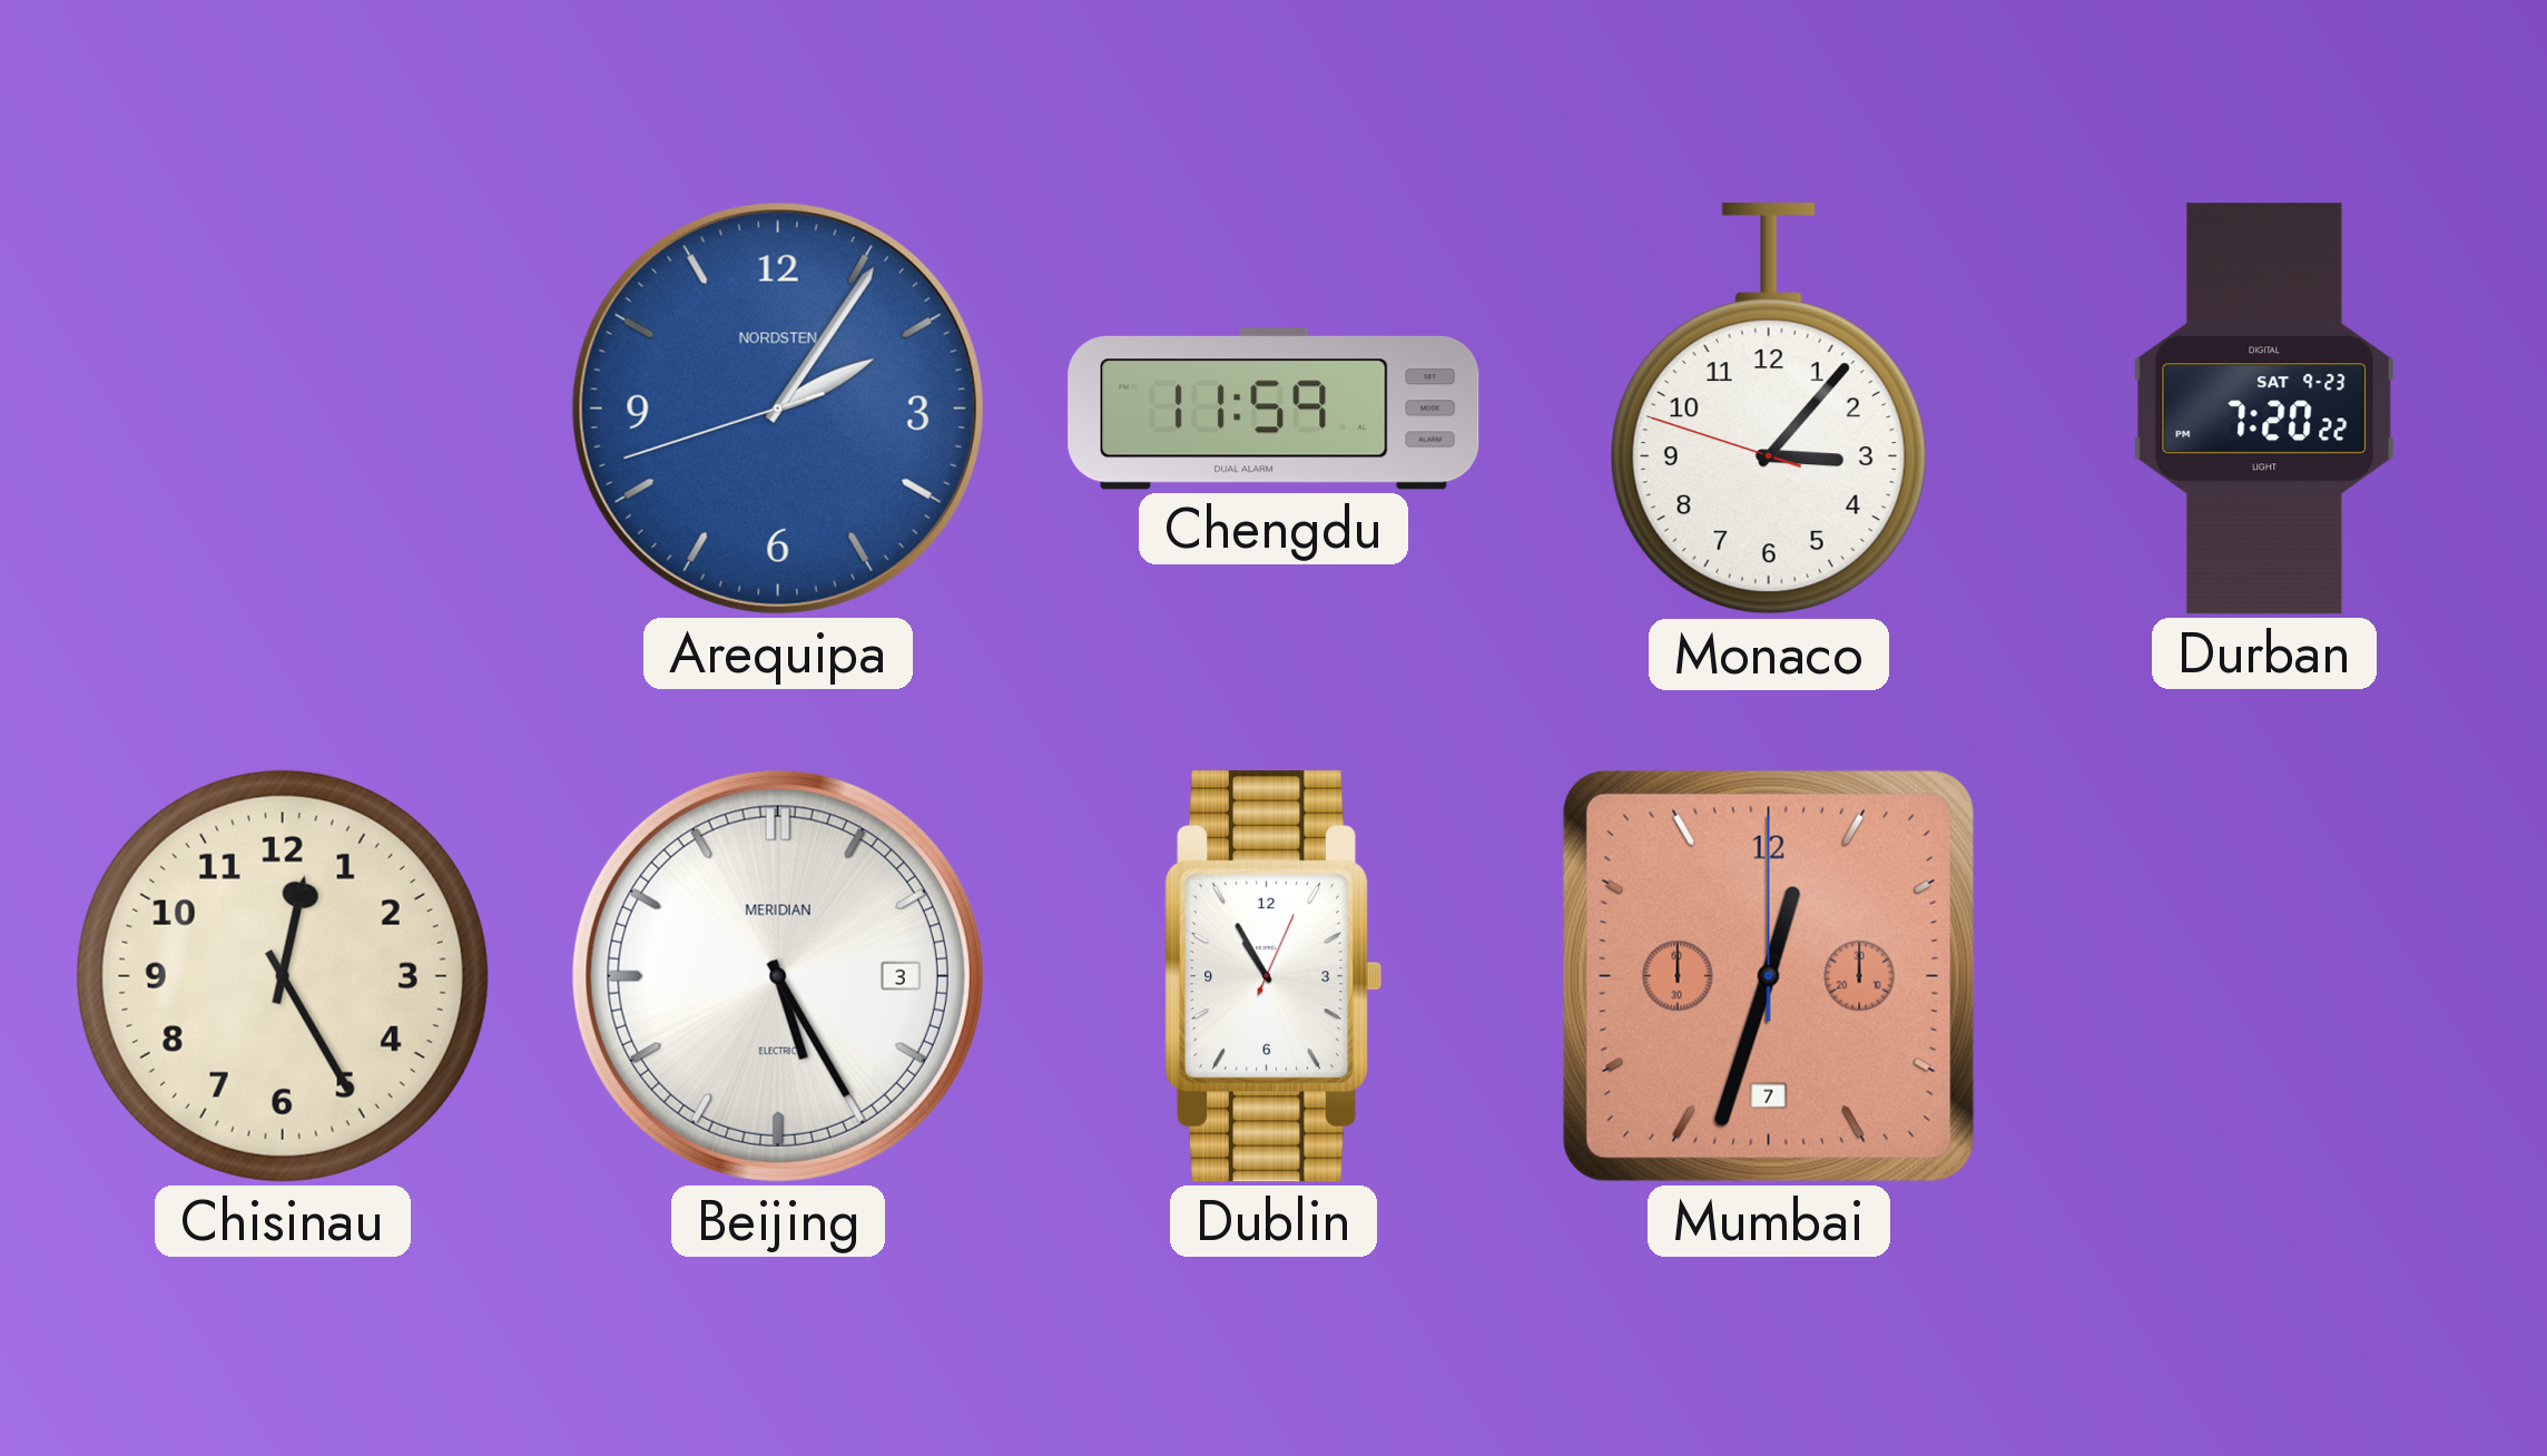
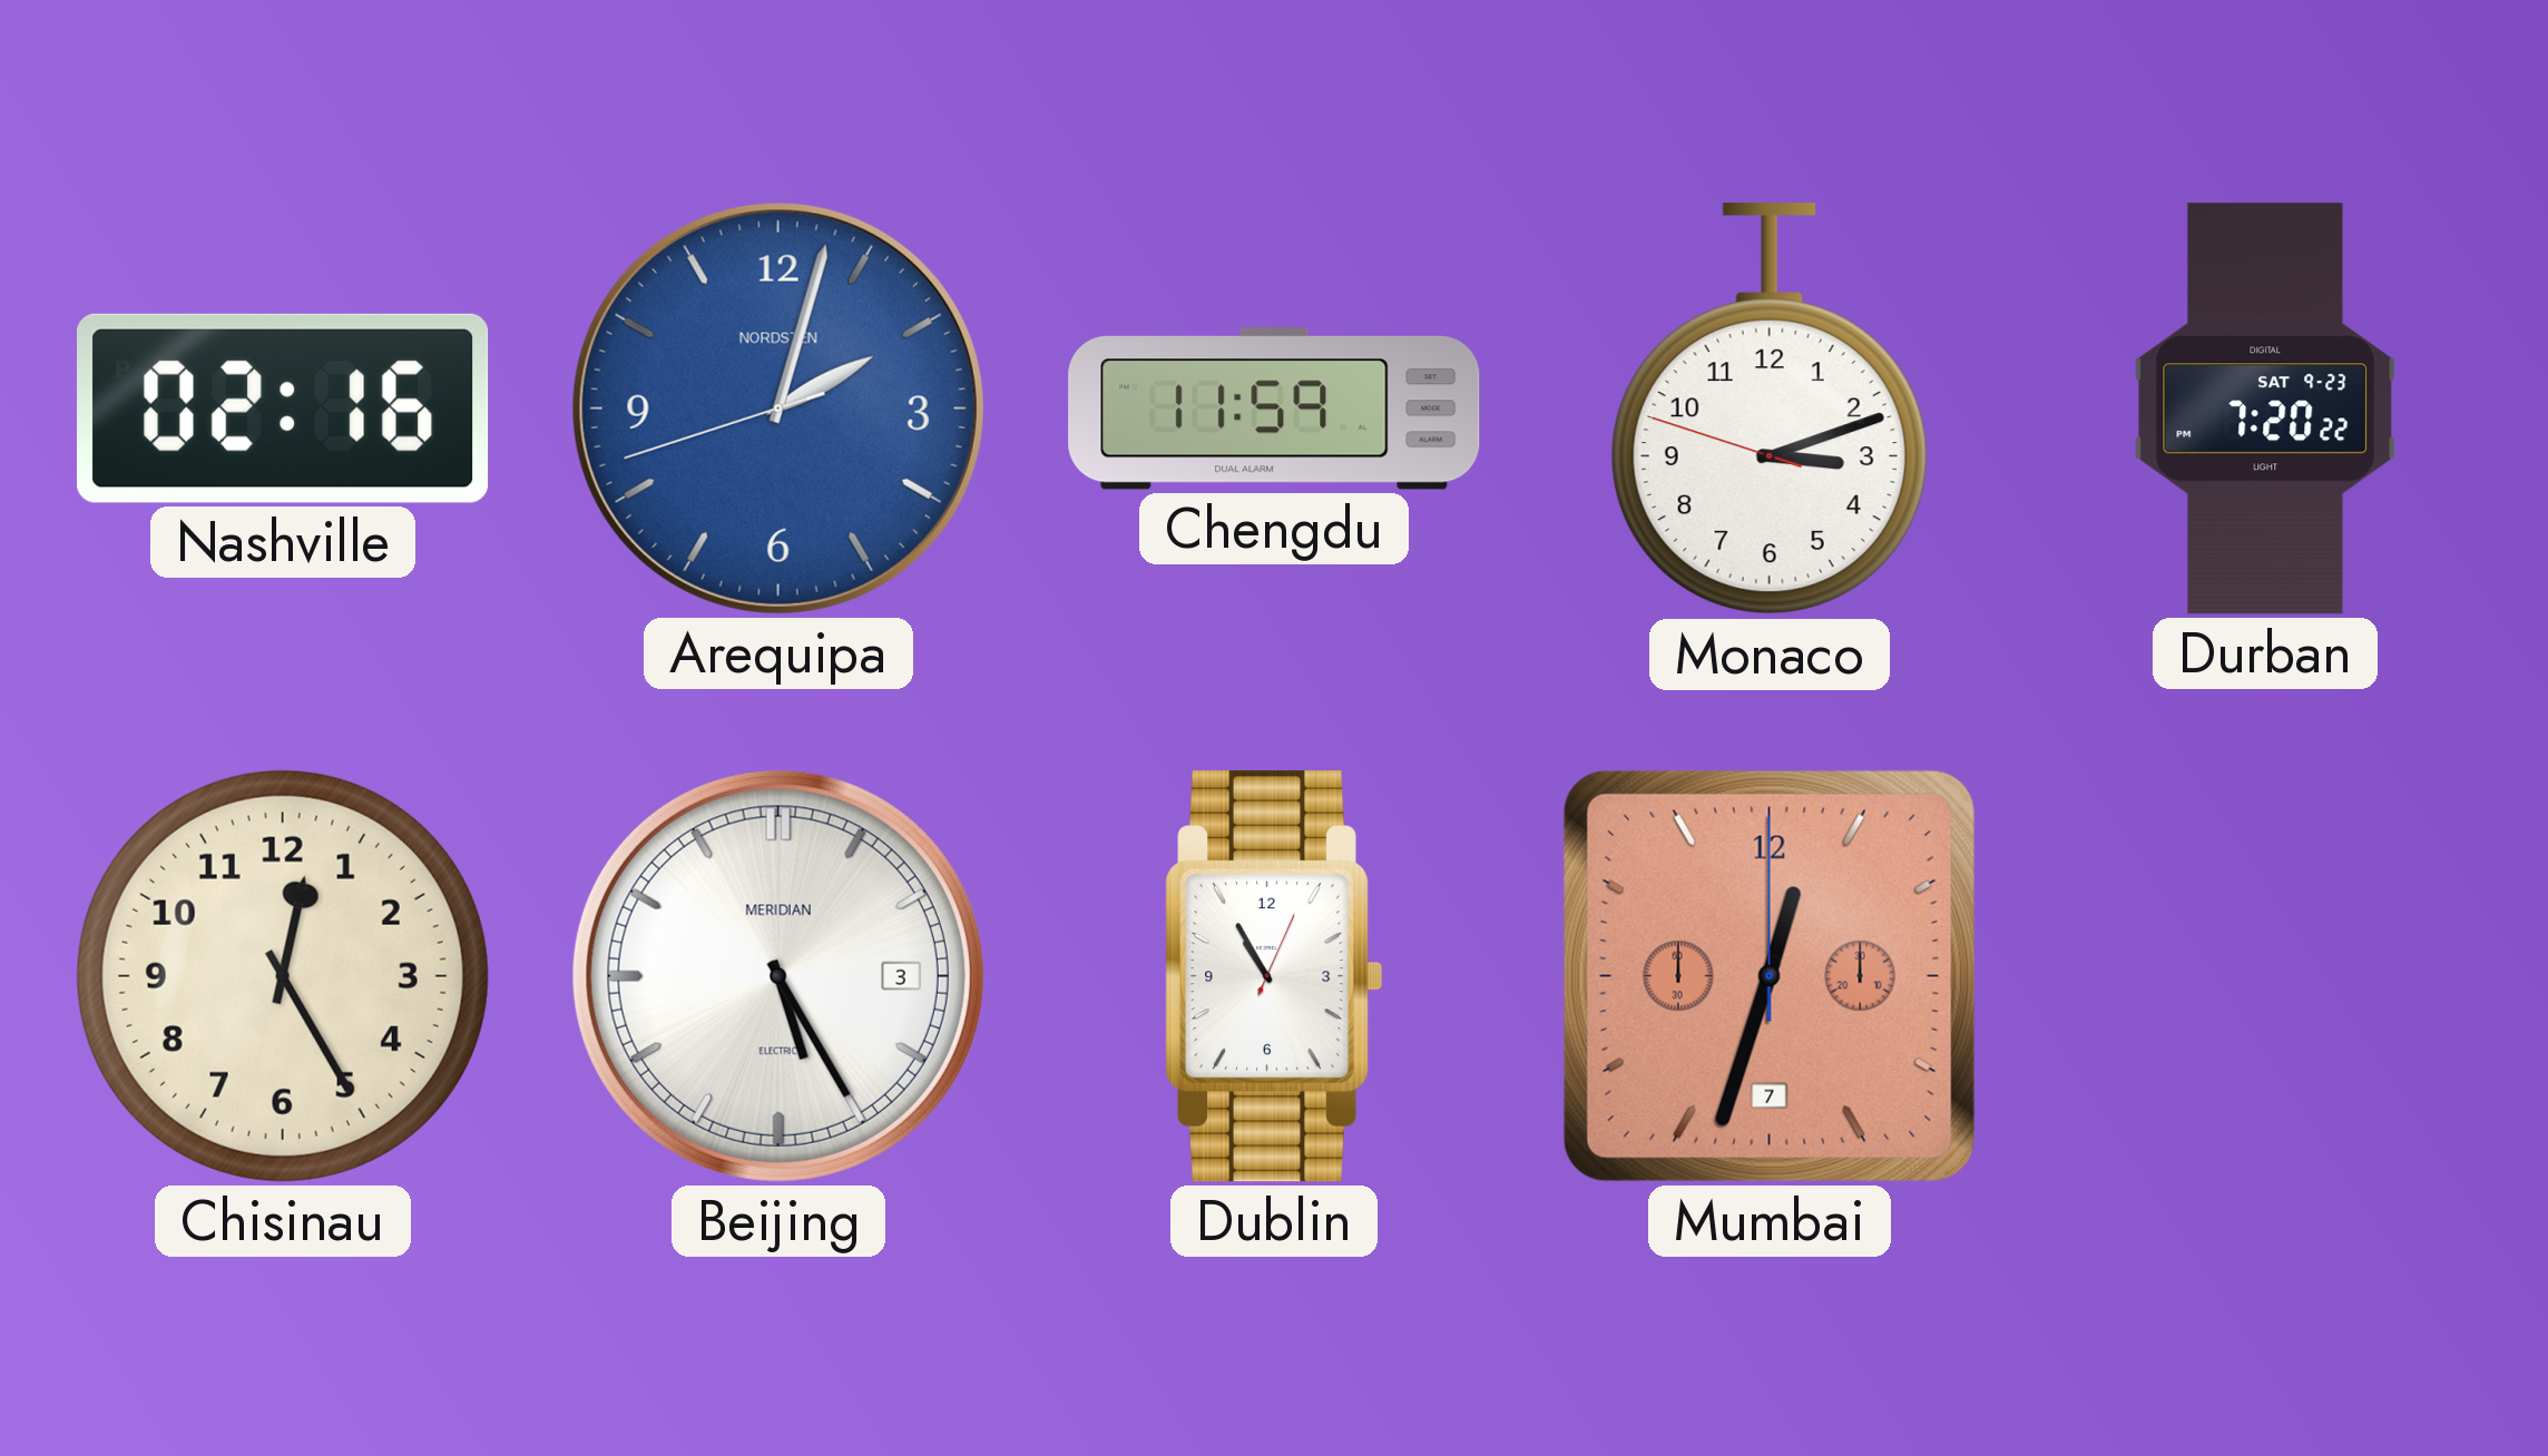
Nashville: none -> 02:16 (283, 409)
Arequipa: 2:05 -> 2:02 (778, 409)
Monaco: 3:06 -> 3:11 (1770, 410)
